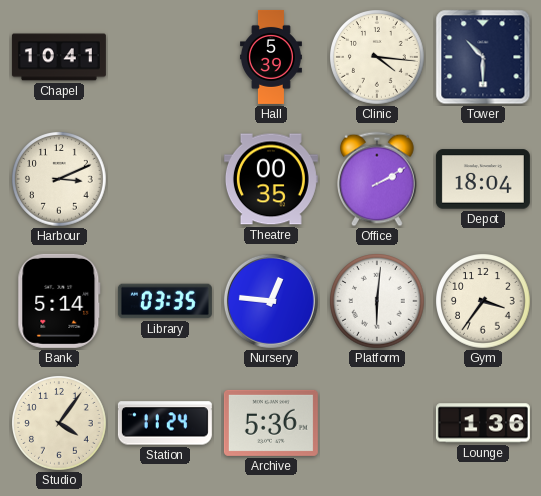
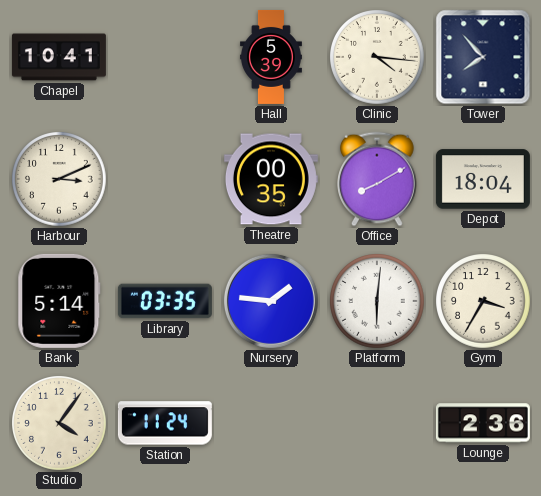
Tower: 10:30 -> 7:53 (483, 57)
Office: 2:10 -> 8:10 (378, 179)
Nursery: 12:46 -> 1:46 (271, 301)
Gym: 3:36 -> 3:35 (484, 302)
Archive: 5:36 -> none (271, 423)
Lounge: 1:36 -> 2:36 (483, 423)
